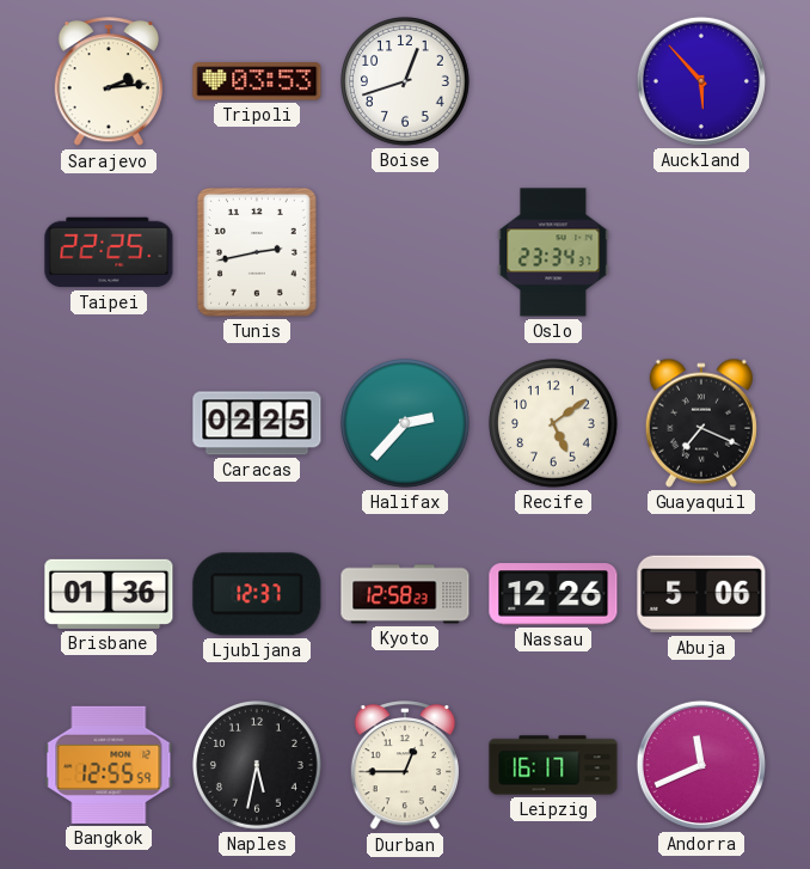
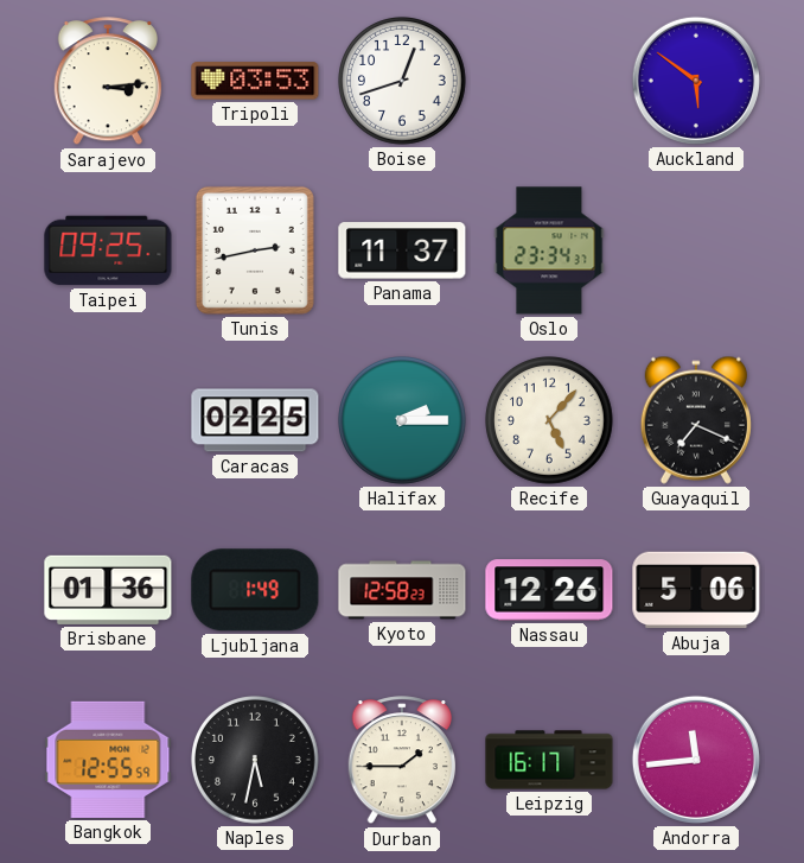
Sarajevo: 2:14 -> 3:14 (107, 82)
Auckland: 5:53 -> 5:51 (696, 81)
Taipei: 22:25 -> 09:25 (108, 250)
Panama: none -> 11:37 (402, 250)
Halifax: 2:37 -> 2:15 (403, 421)
Recife: 5:09 -> 5:07 (550, 421)
Ljubljana: 12:37 -> 1:49 (255, 590)
Durban: 12:45 -> 1:45 (401, 761)
Andorra: 11:41 -> 11:44 (696, 760)
